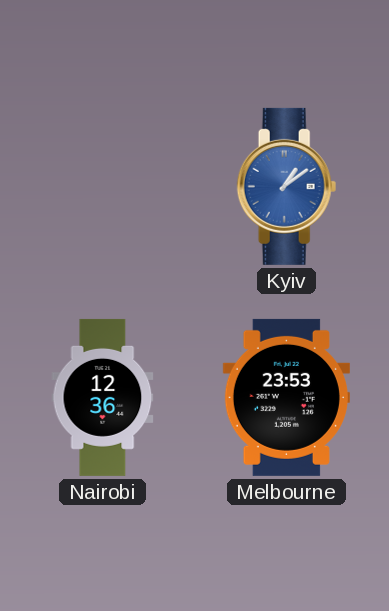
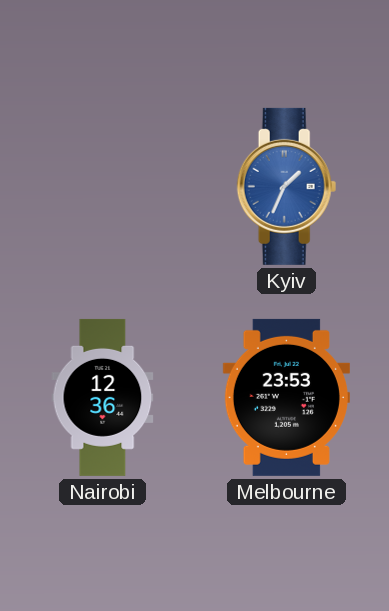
Kyiv: 1:09 -> 1:34 (287, 186)
